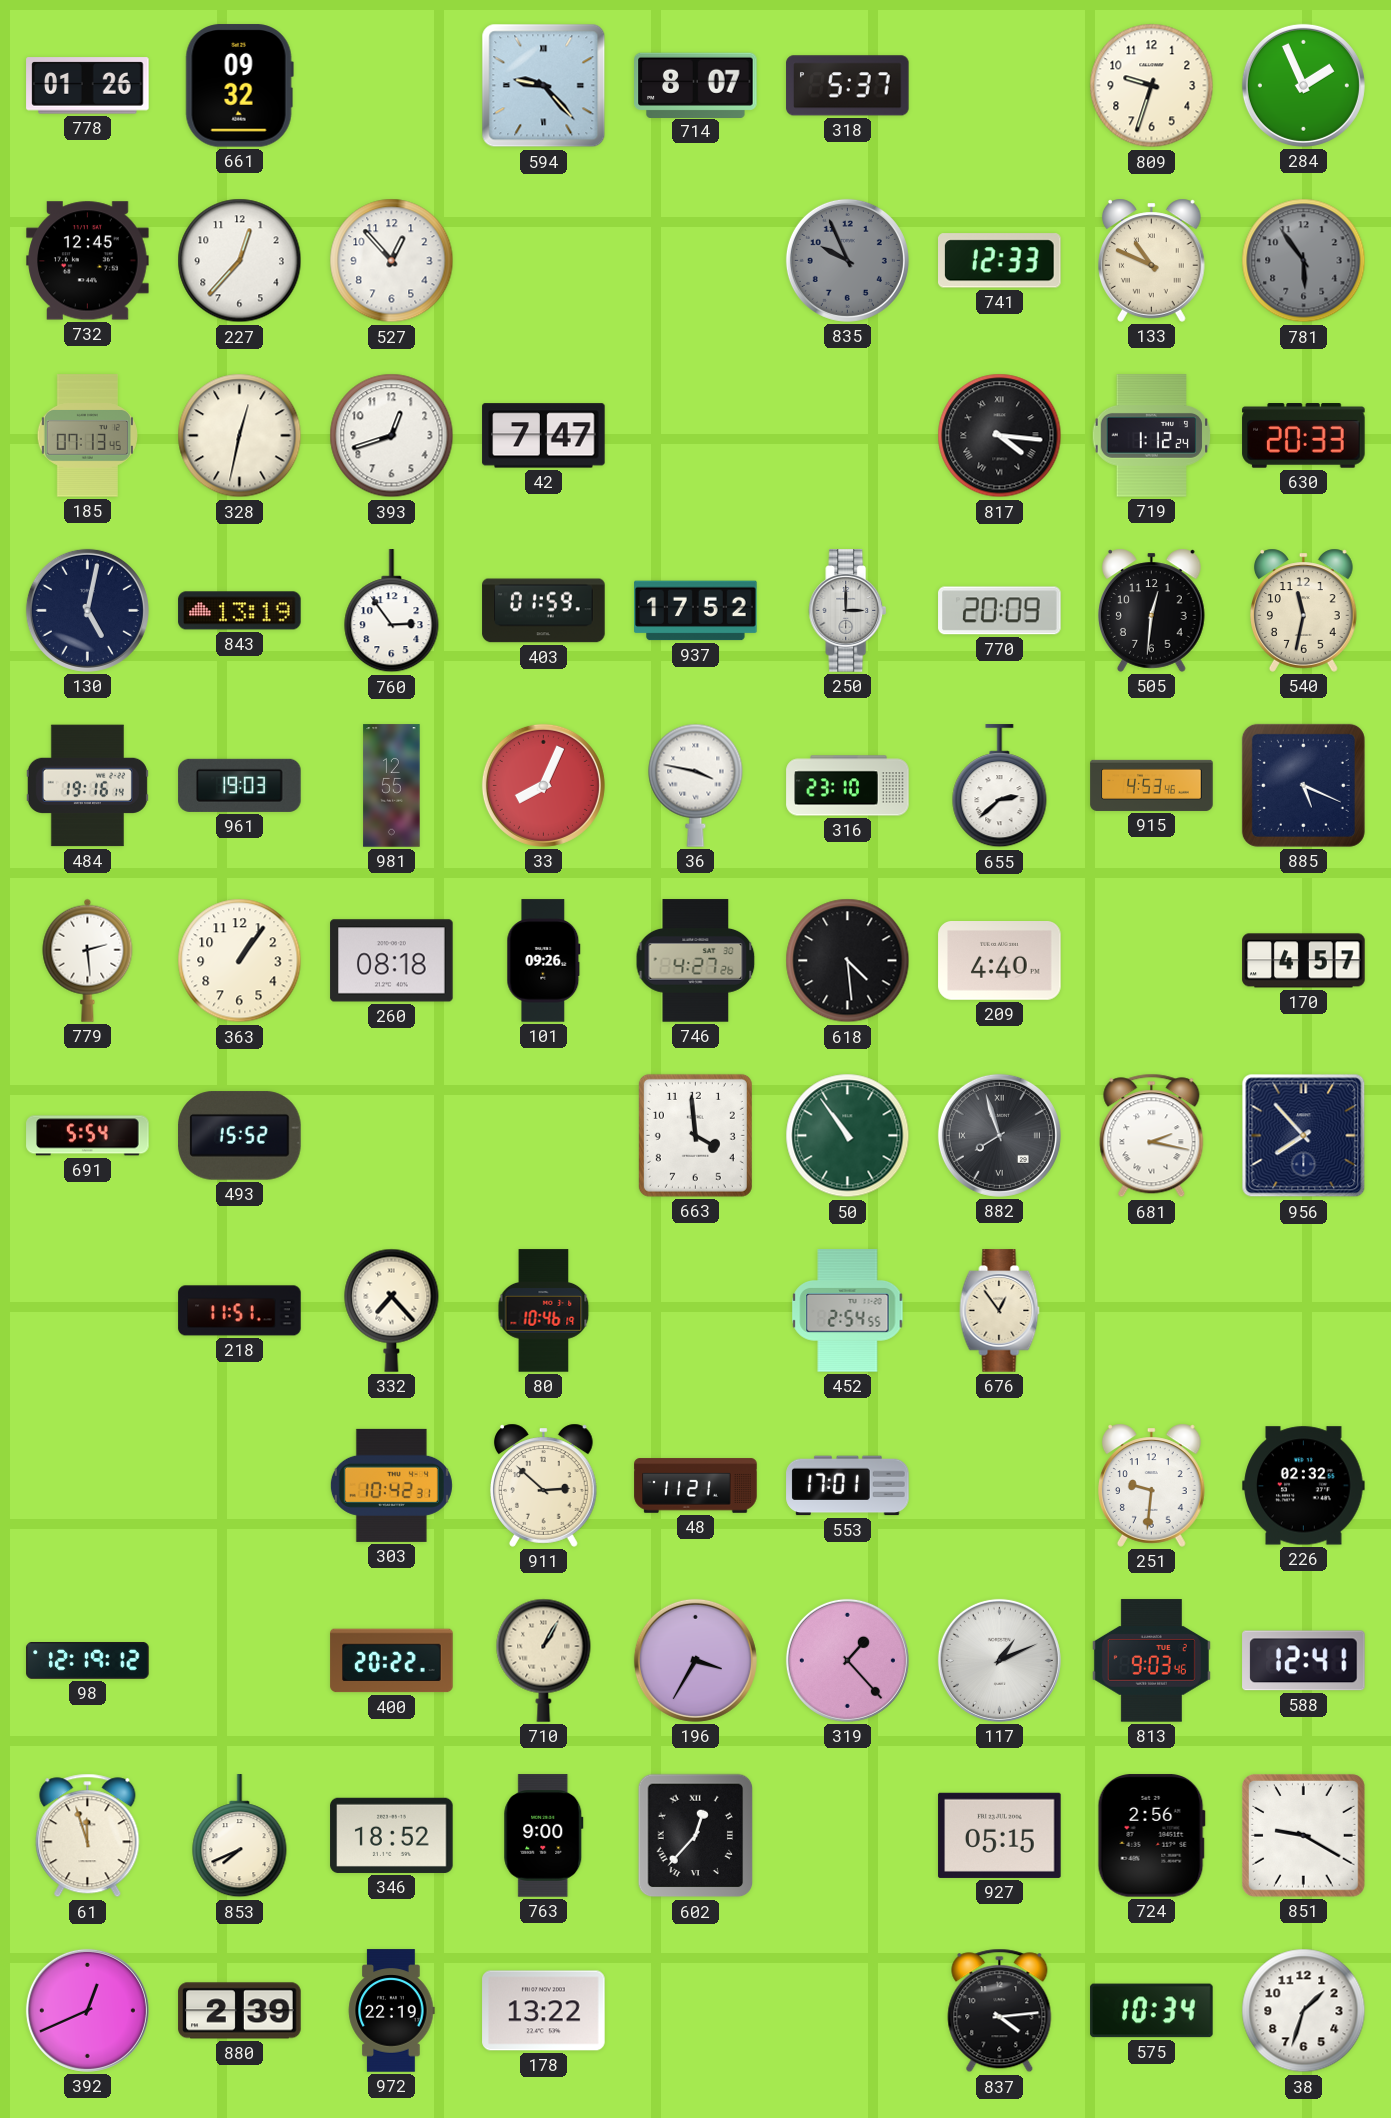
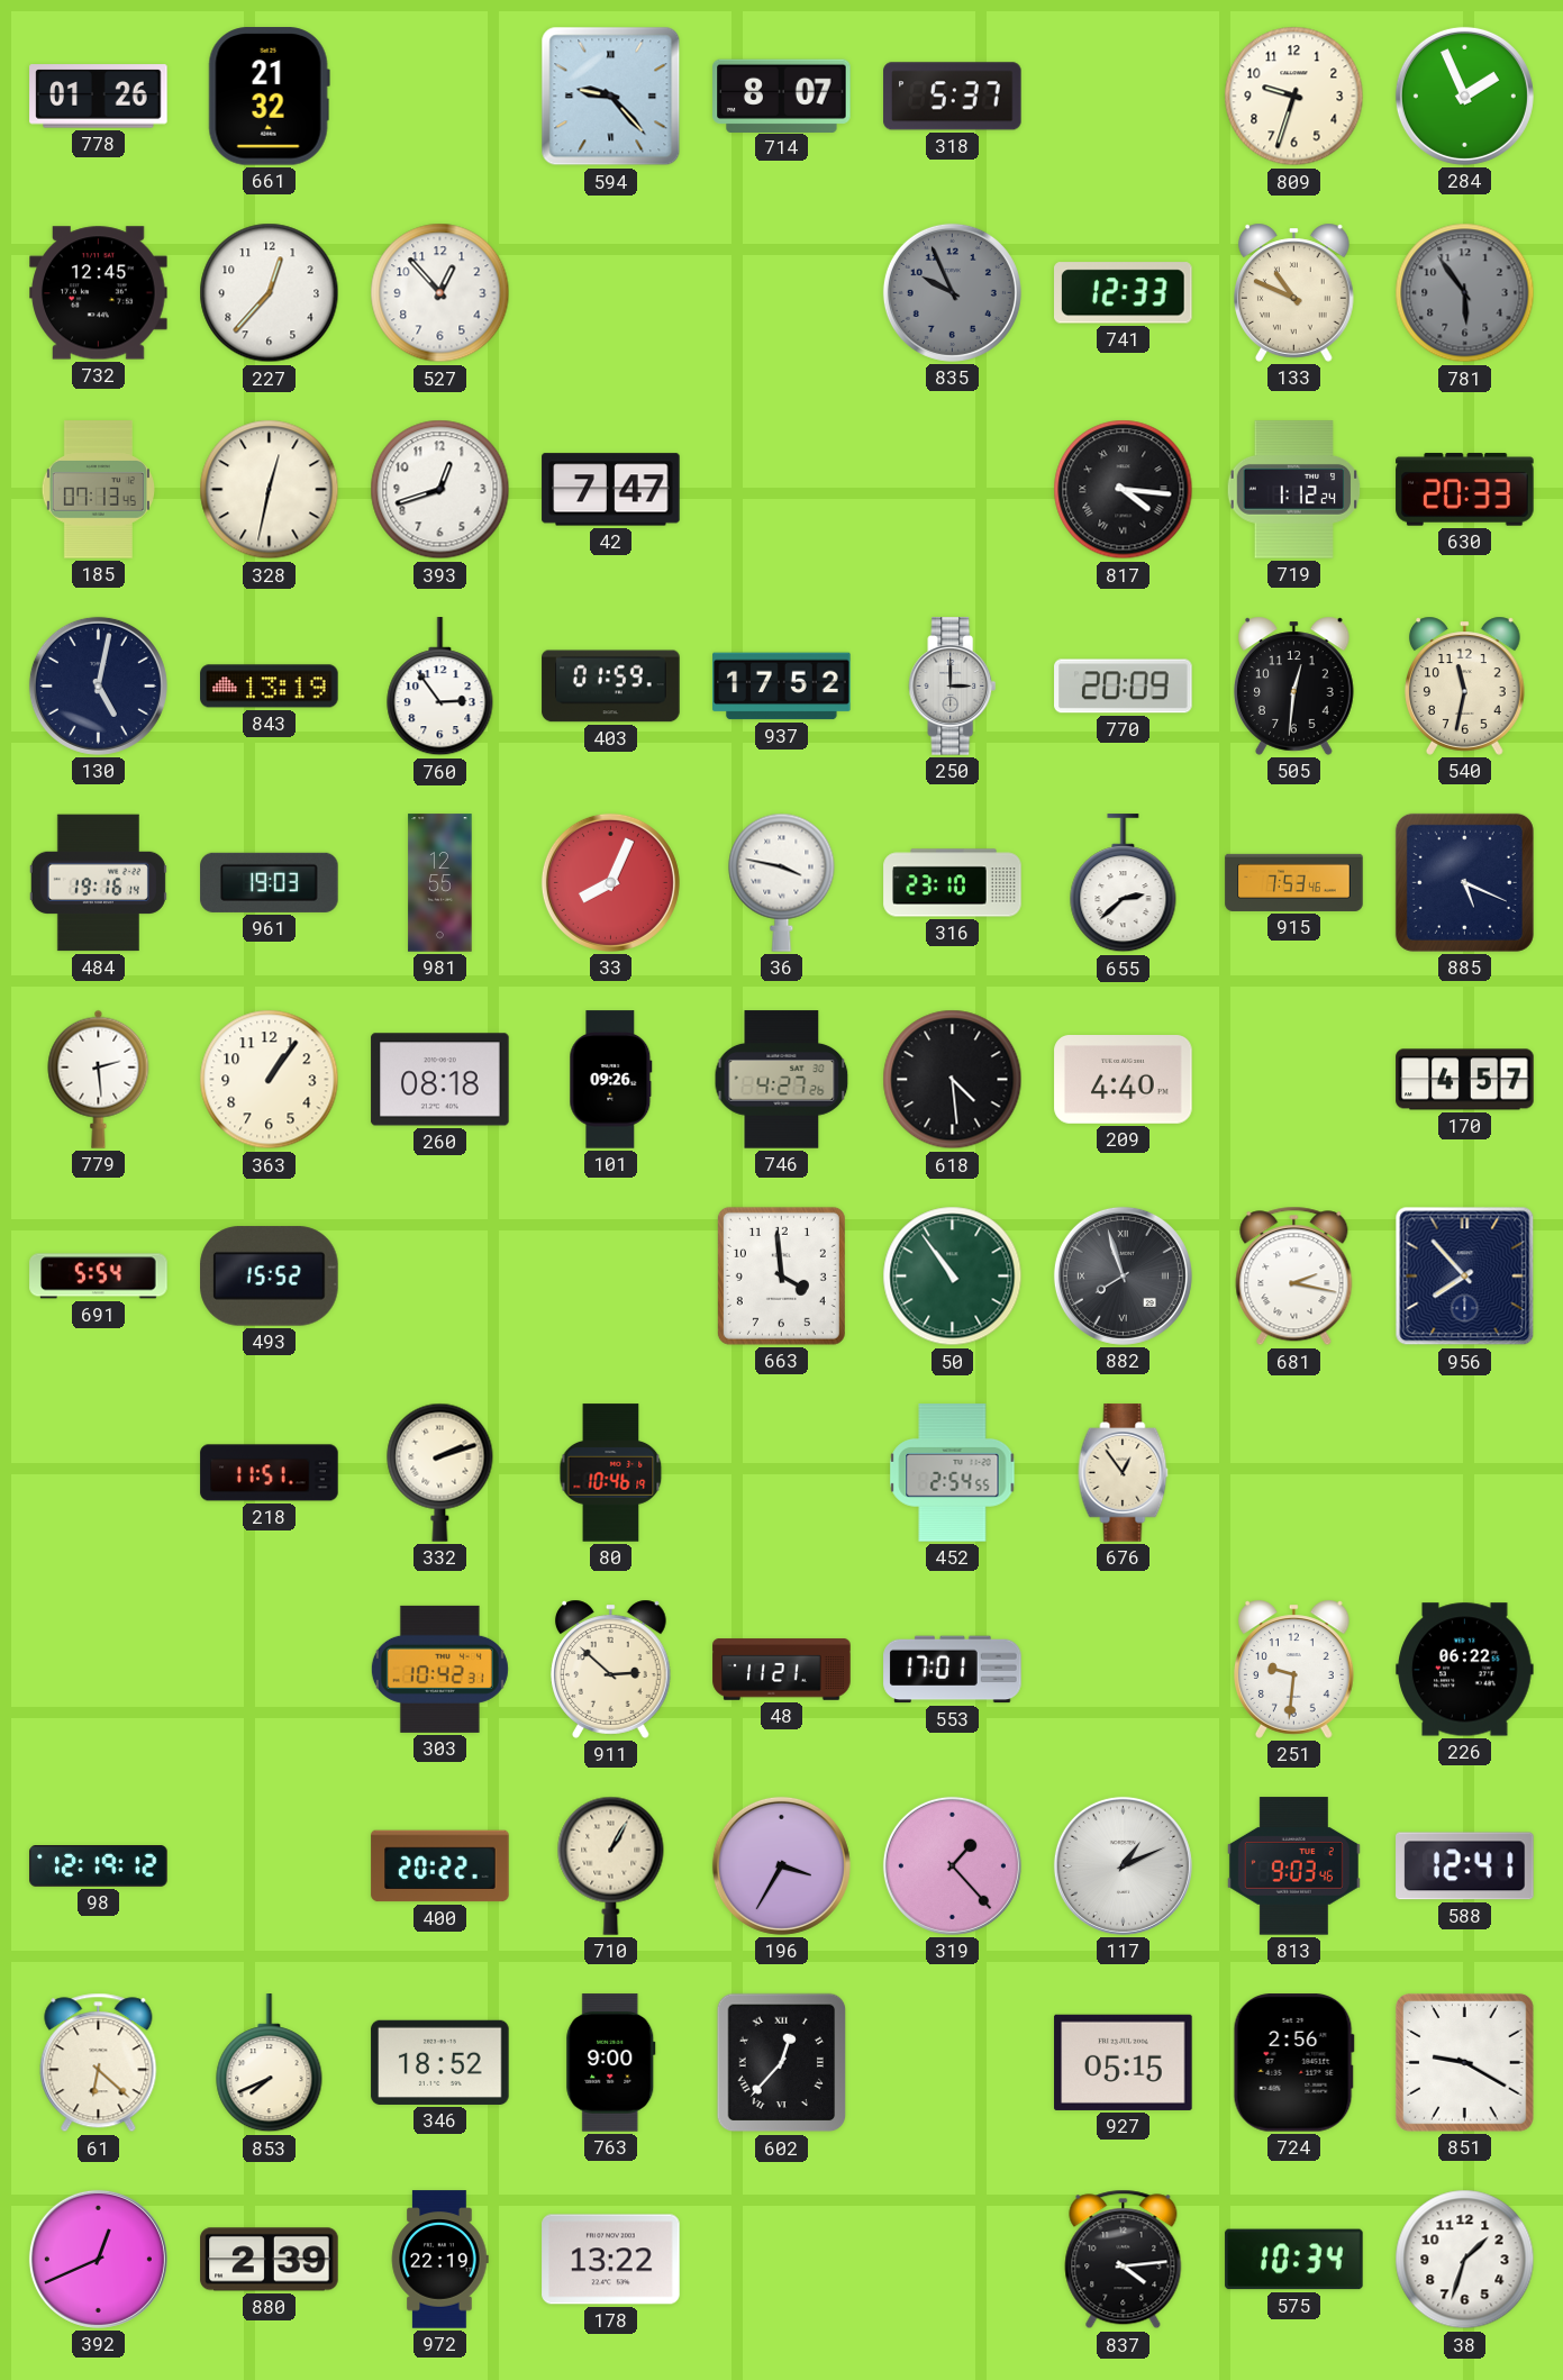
661: 09:32 -> 21:32 (269, 97)
915: 4:53 -> 7:53 (1294, 882)
332: 7:23 -> 2:12 (440, 1472)
226: 02:32 -> 06:22 (1465, 1670)
61: 11:57 -> 6:22 (99, 2063)
